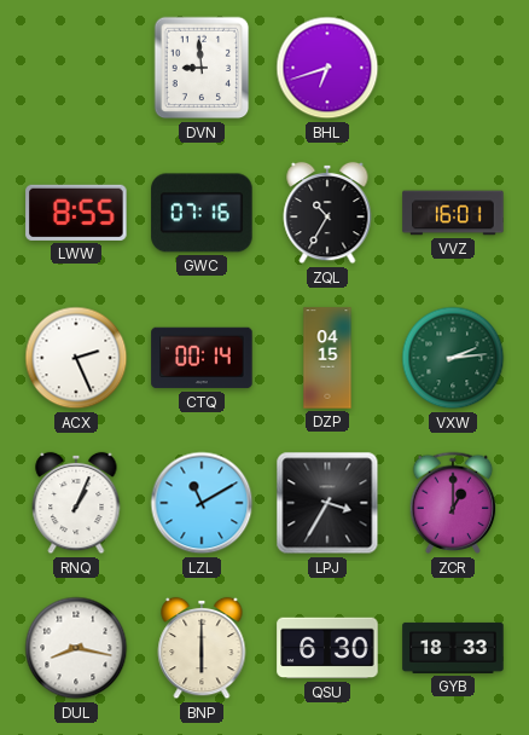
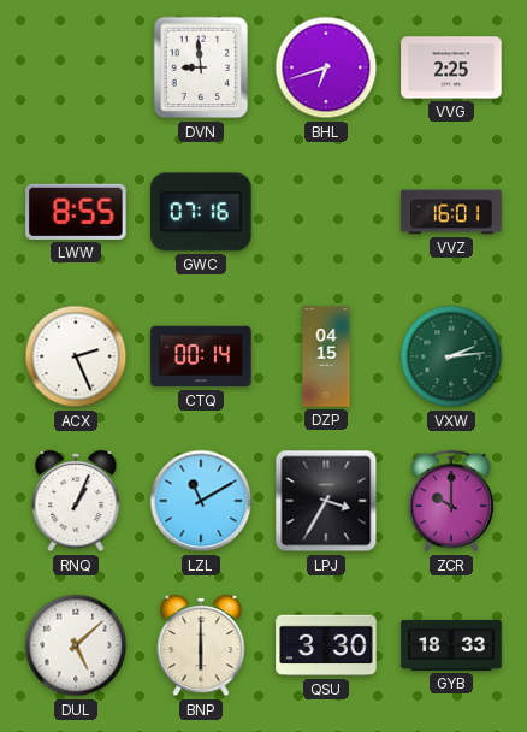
VVG: none -> 2:25 (451, 67)
ZQL: 10:35 -> none (327, 213)
ZCR: 1:00 -> 10:00 (451, 501)
DUL: 8:17 -> 5:08 (76, 645)
QSU: 6:30 -> 3:30 (326, 645)
